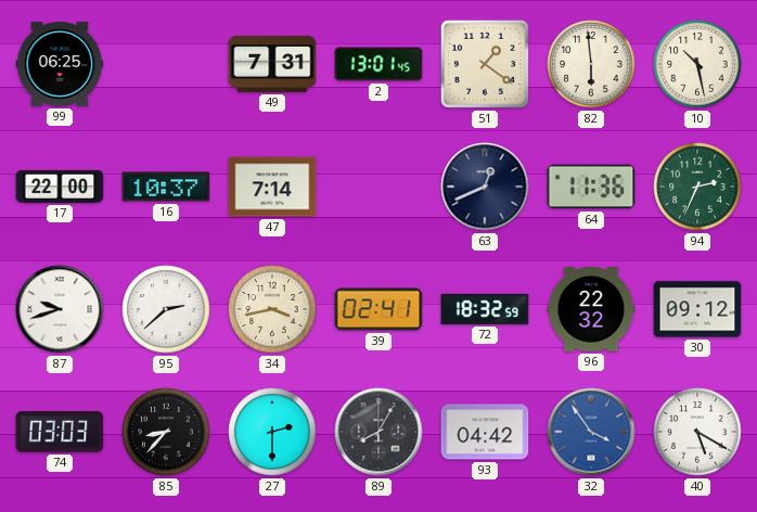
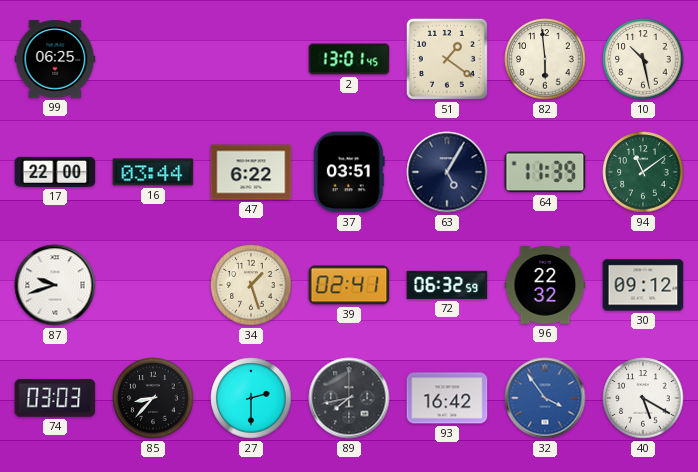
49: 7:31 -> none (272, 64)
16: 10:37 -> 03:44 (153, 172)
47: 7:14 -> 6:22 (251, 172)
37: none -> 03:51 (349, 172)
63: 12:41 -> 5:05 (447, 172)
64: 11:36 -> 11:39 (545, 172)
94: 2:34 -> 11:09 (643, 172)
95: 2:38 -> none (166, 309)
34: 3:43 -> 1:27 (251, 285)
72: 18:32 -> 06:32 (447, 285)
89: 8:05 -> 7:43 (349, 398)
93: 04:42 -> 16:42 (447, 398)
